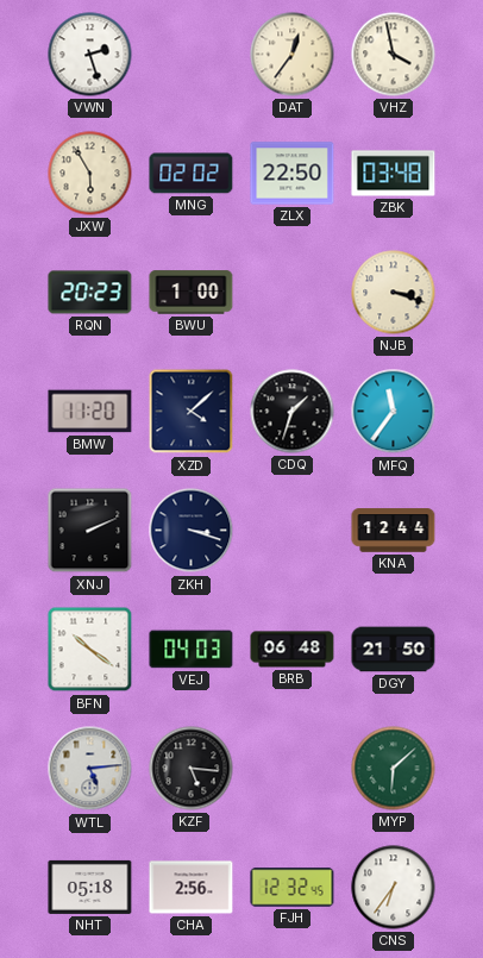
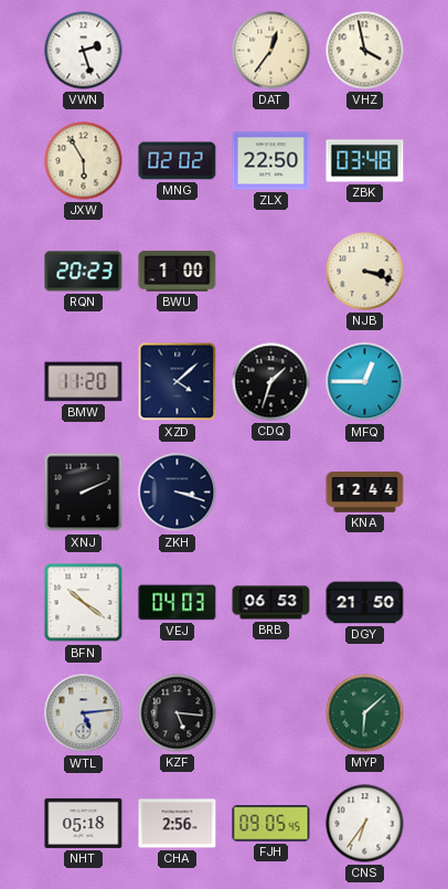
MFQ: 11:36 -> 12:45 (365, 382)
BRB: 06:48 -> 06:53 (271, 603)
FJH: 12:32 -> 09:05 (271, 824)
